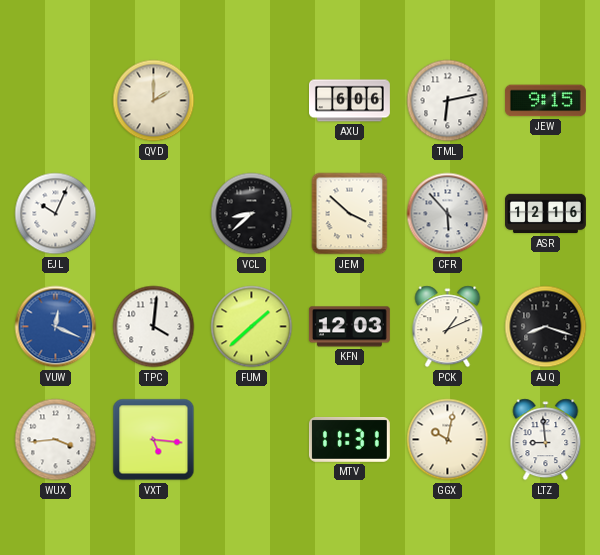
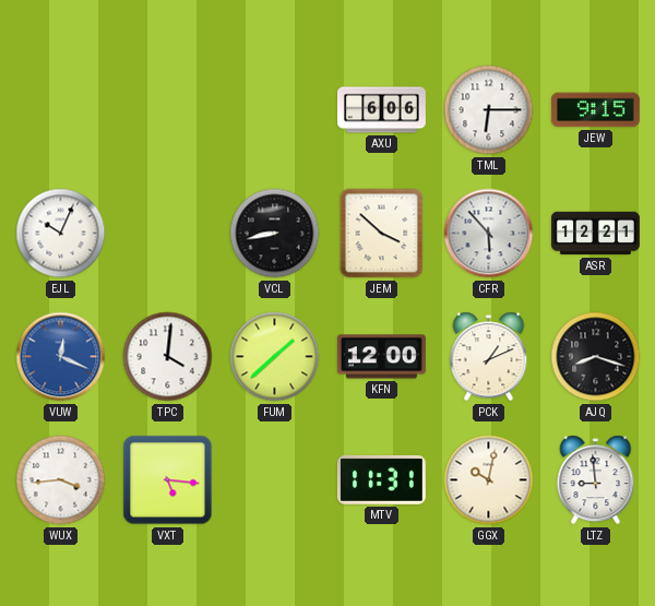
QVD: 2:00 -> none (154, 101)
TML: 6:13 -> 6:15 (489, 110)
VCL: 8:38 -> 8:43 (275, 234)
ASR: 12:16 -> 12:21 (596, 234)
KFN: 12:03 -> 12:00 (381, 357)
